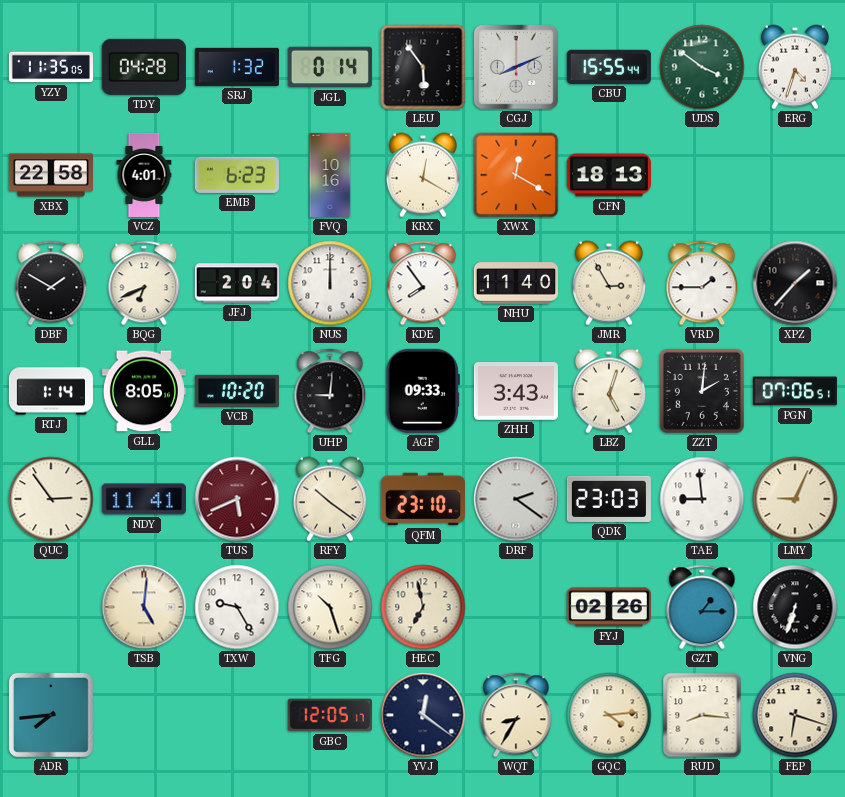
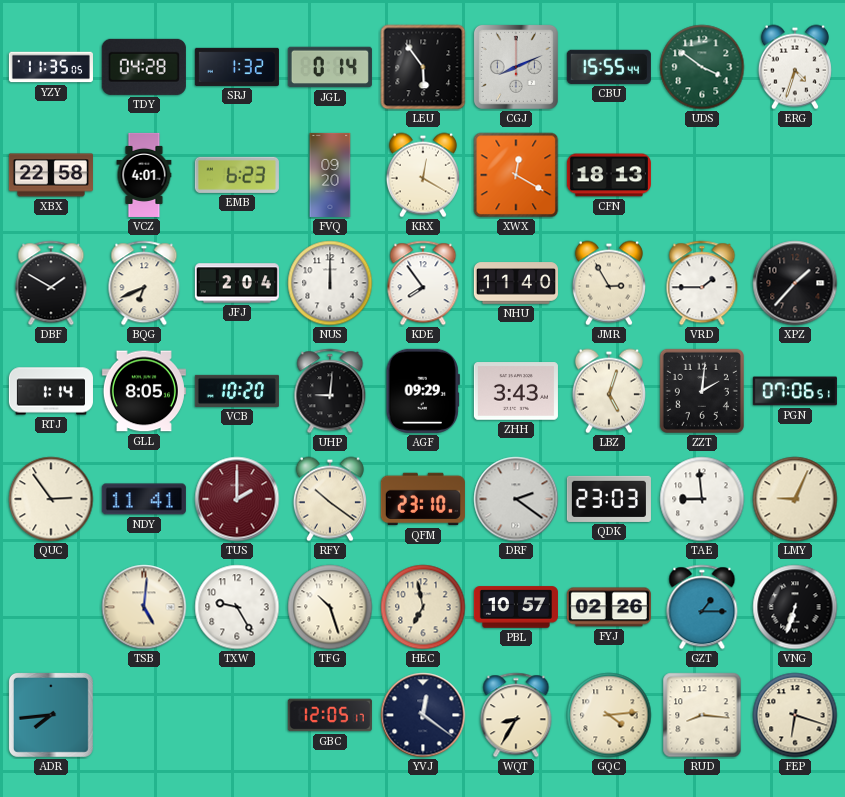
FVQ: 10:16 -> 09:20 (330, 175)
AGF: 09:33 -> 09:29 (423, 391)
TUS: 5:41 -> 2:00 (237, 499)
PBL: none -> 10:57 (516, 607)
